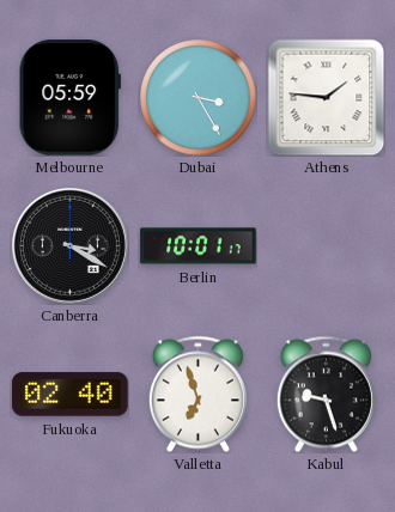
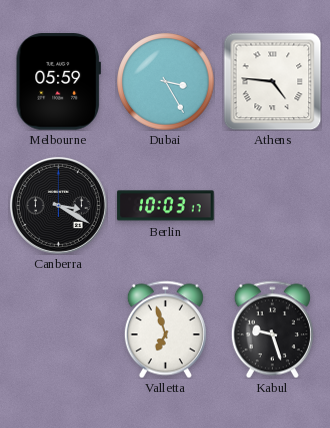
Athens: 1:46 -> 4:46 (272, 81)
Berlin: 10:01 -> 10:03 (166, 206)
Fukuoka: 02:40 -> none (71, 395)
